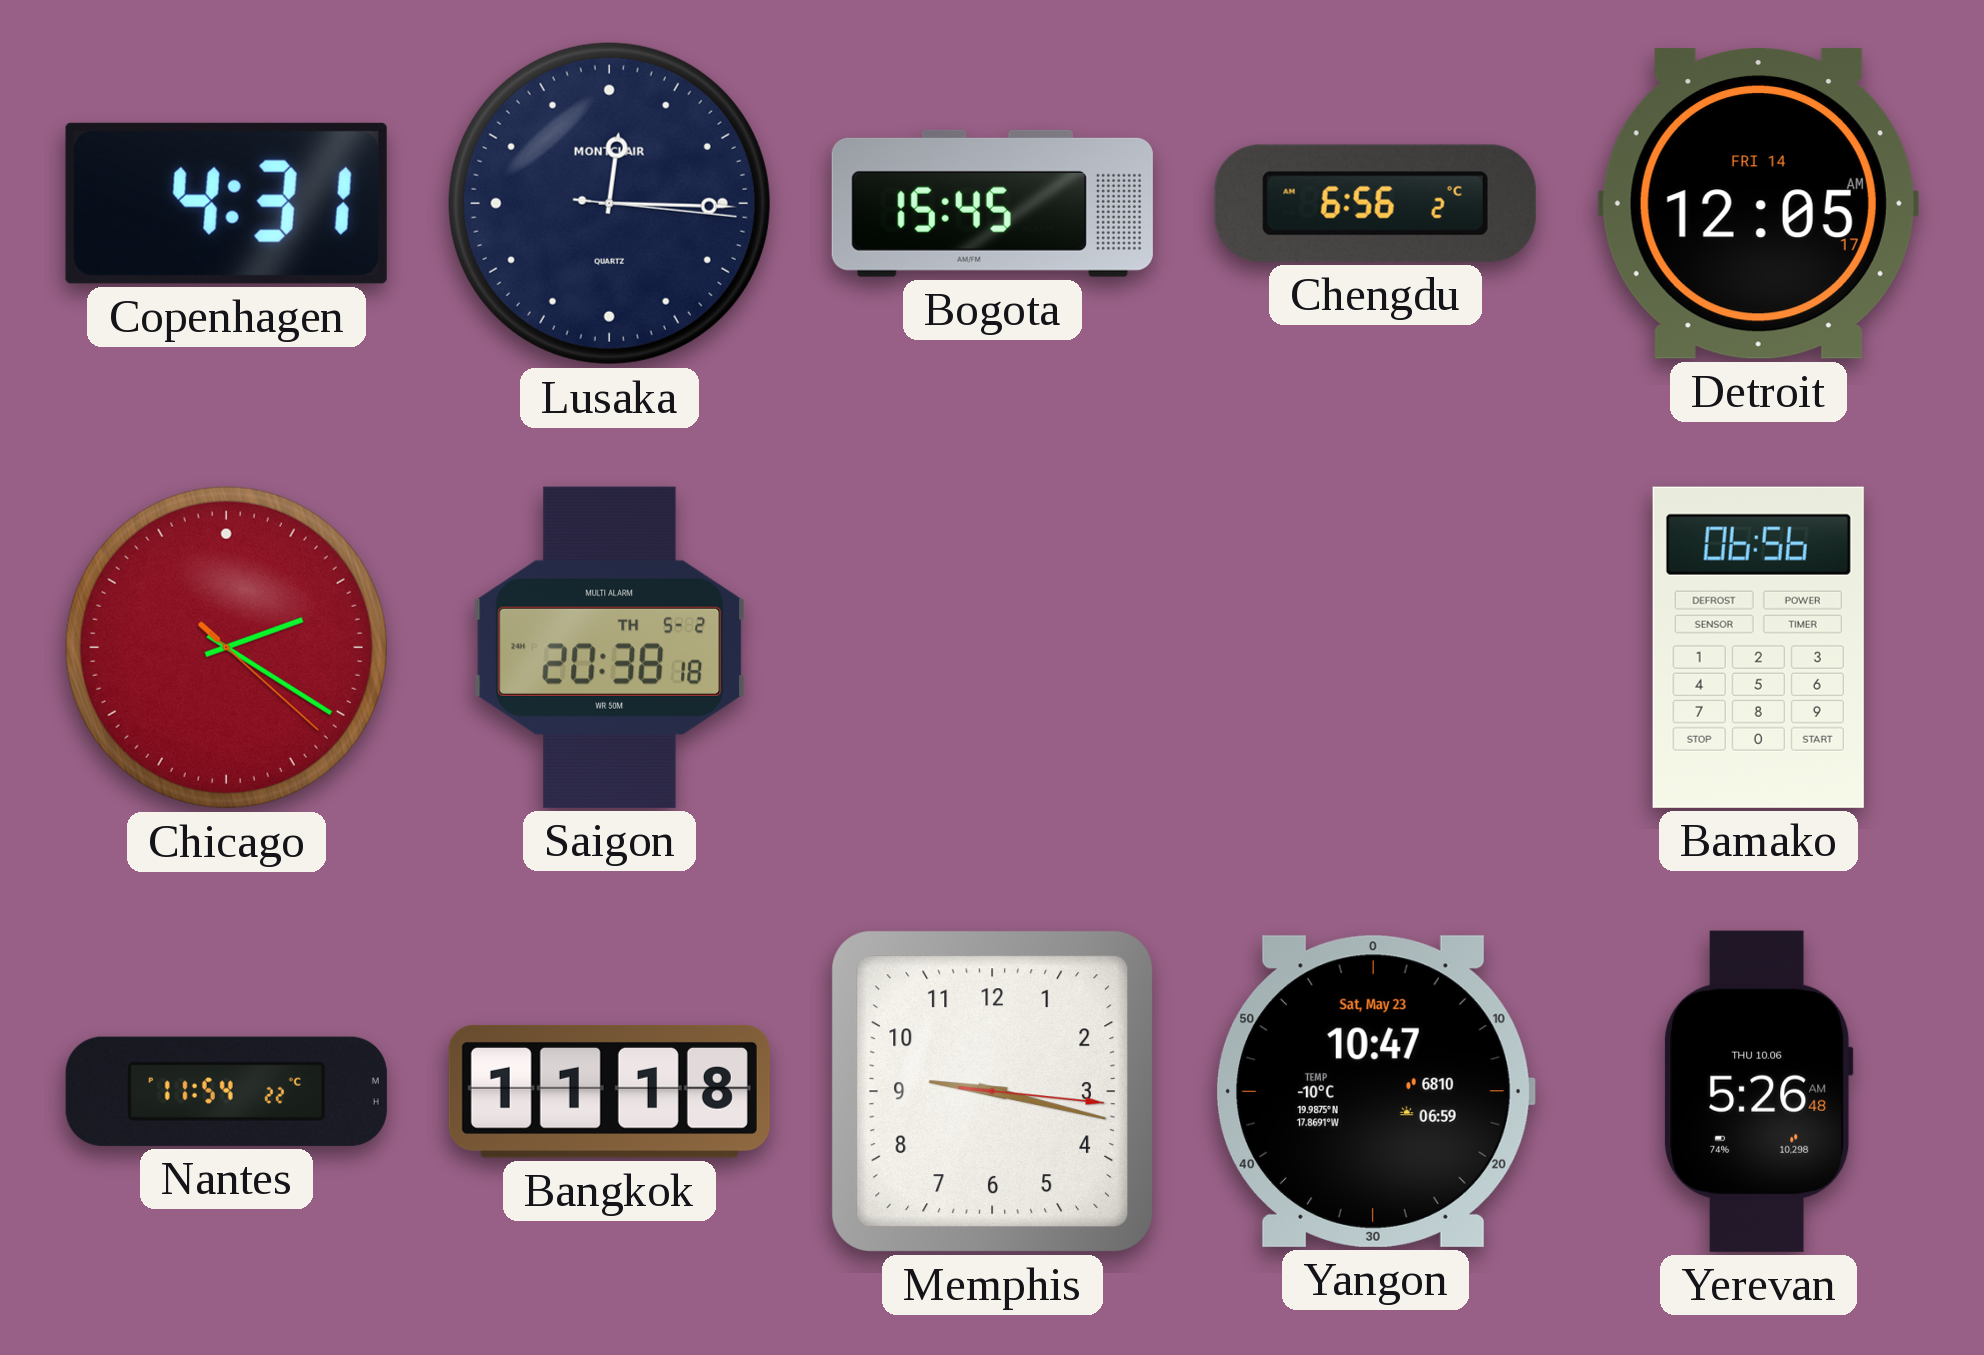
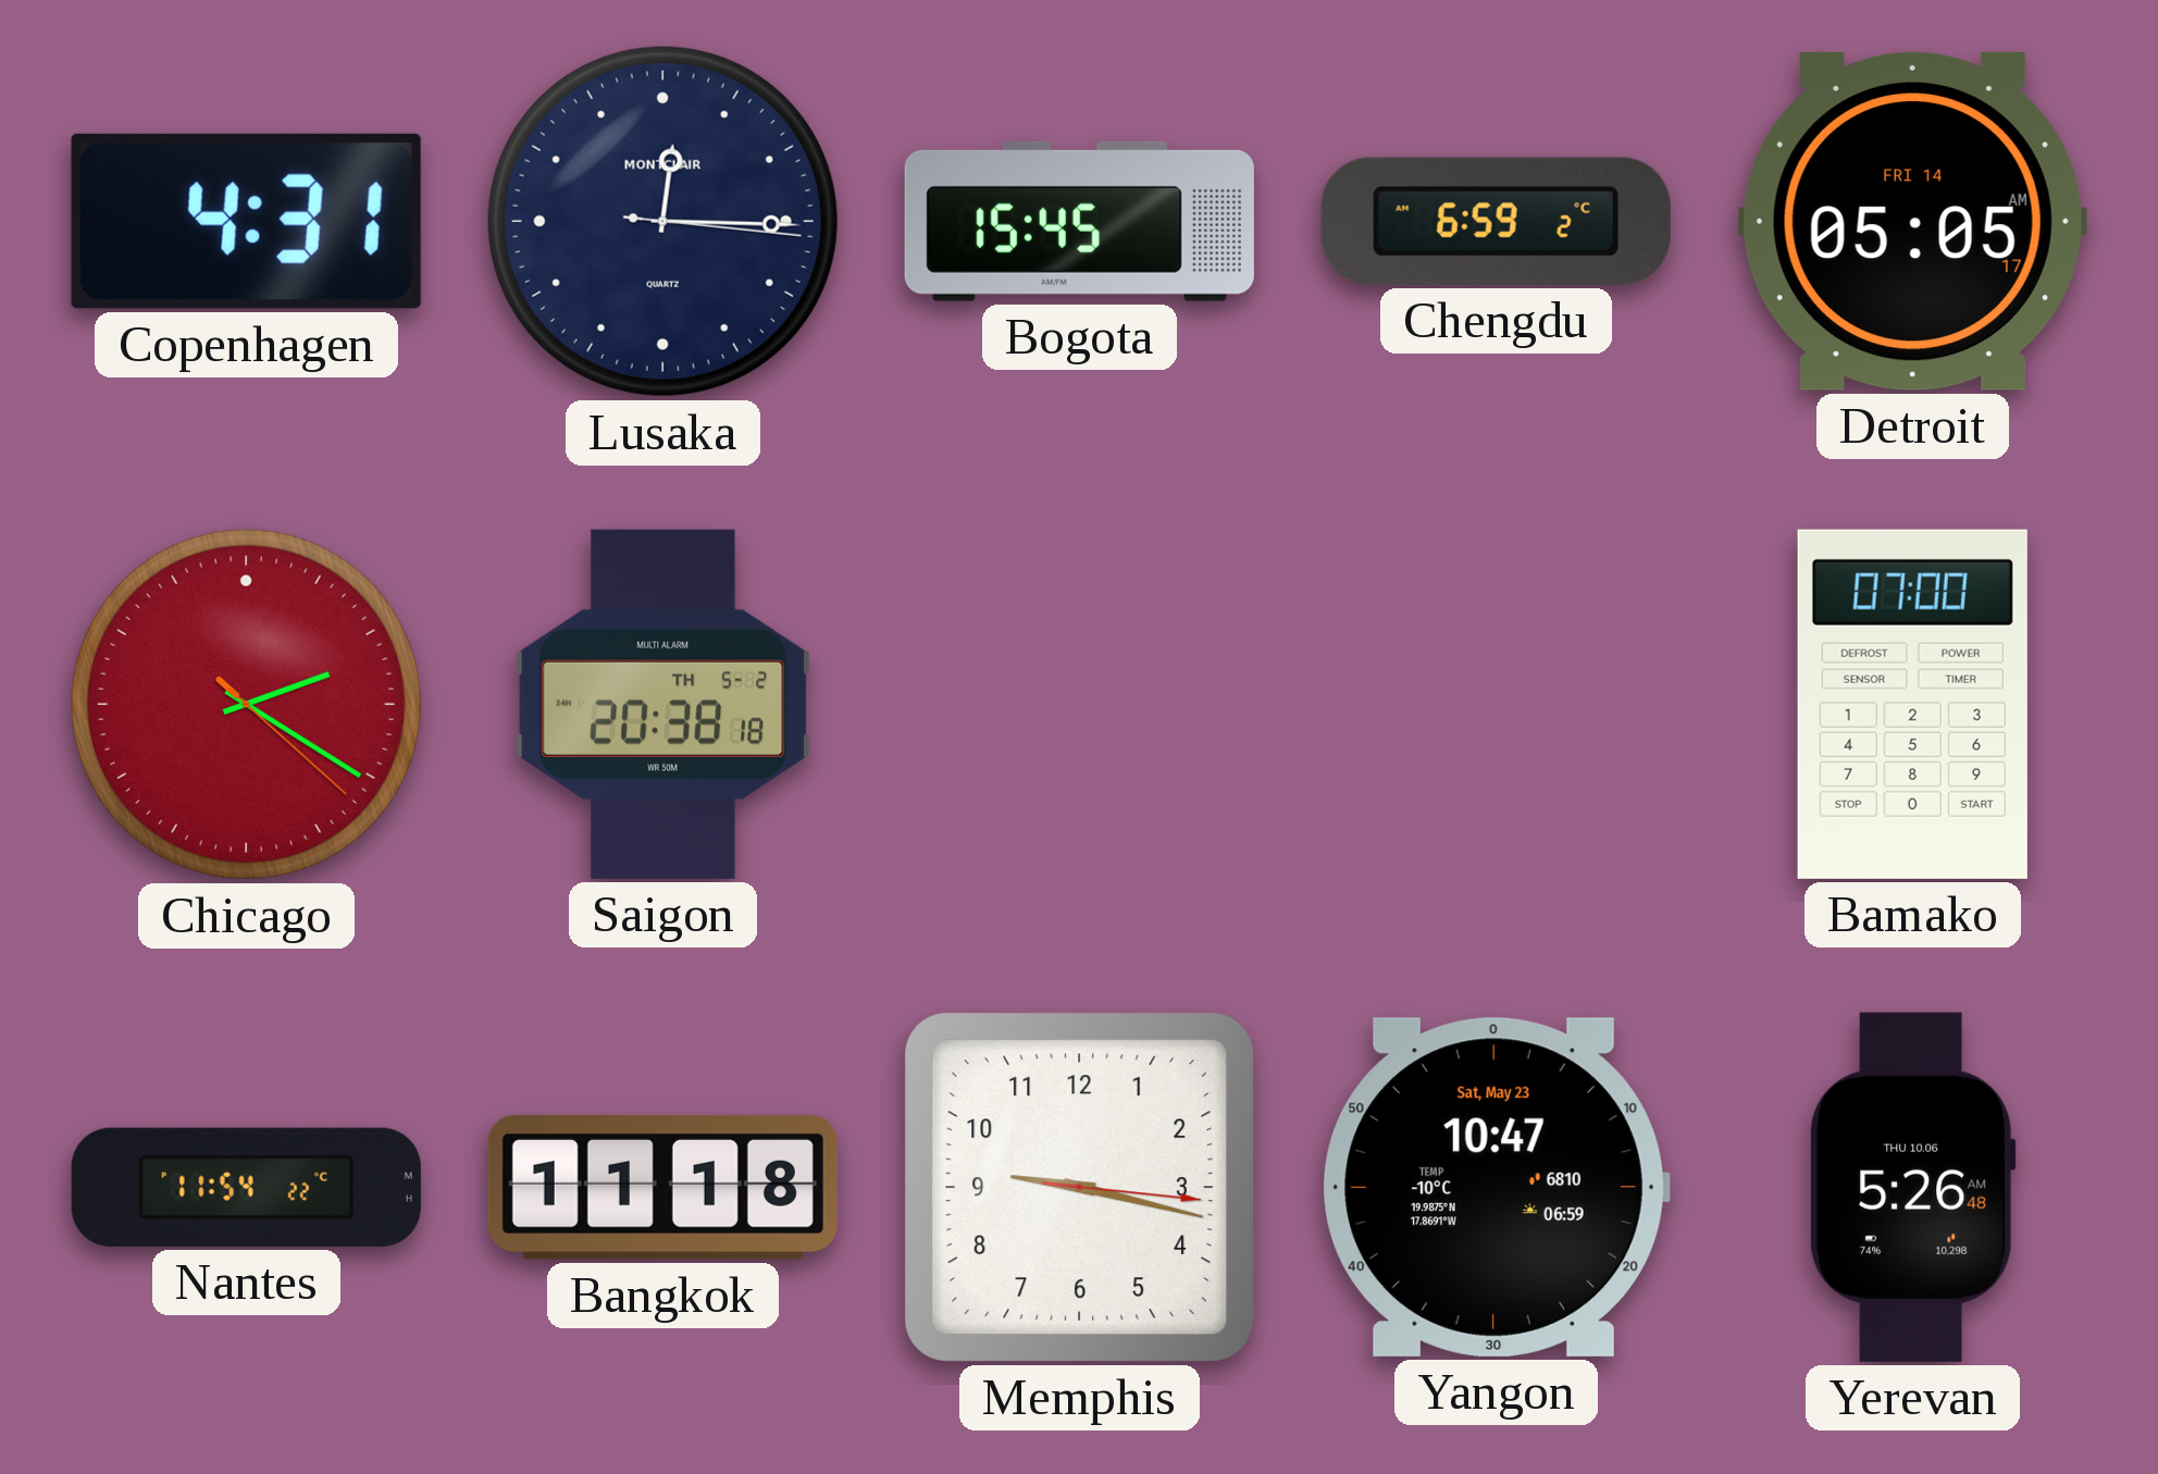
Chengdu: 6:56 -> 6:59 (1496, 221)
Detroit: 12:05 -> 05:05 (1912, 221)
Bamako: 06:56 -> 07:00 (1912, 704)
